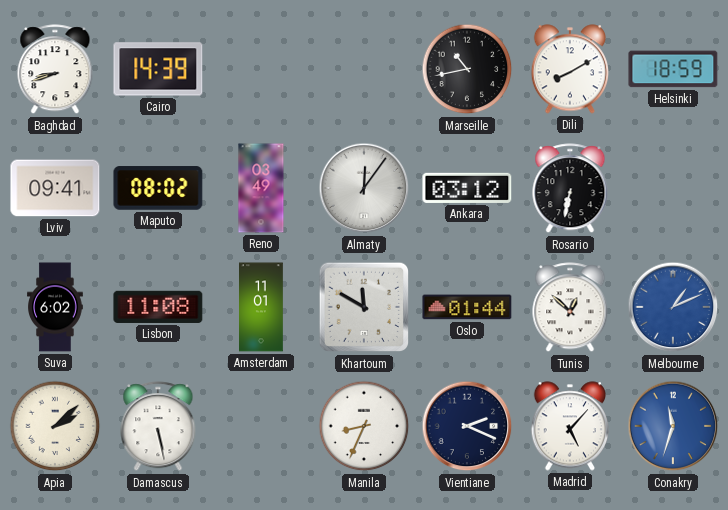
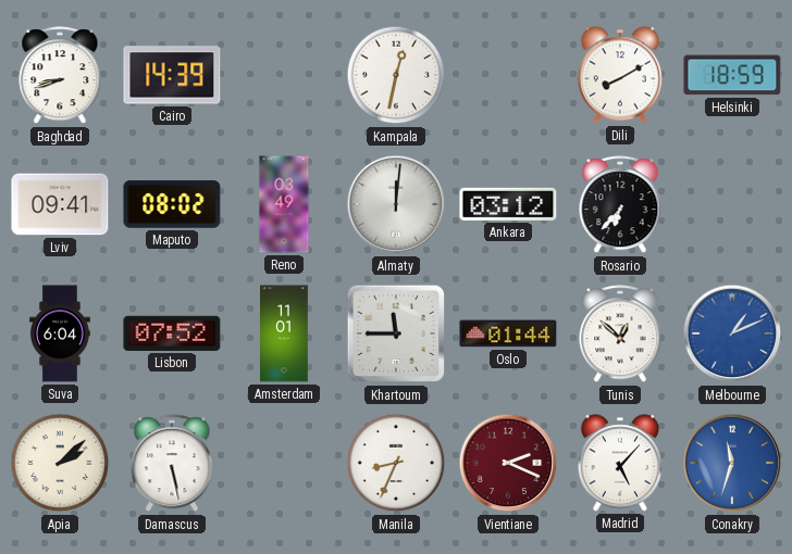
Kampala: none -> 12:32 (396, 75)
Marseille: 10:43 -> none (467, 69)
Almaty: 12:06 -> 12:01 (396, 204)
Rosario: 6:32 -> 6:37 (620, 205)
Suva: 6:02 -> 6:04 (61, 333)
Lisbon: 11:08 -> 07:52 (172, 333)
Khartoum: 11:50 -> 11:45 (396, 333)
Vientiane dial: navy -> burgundy (508, 463)
